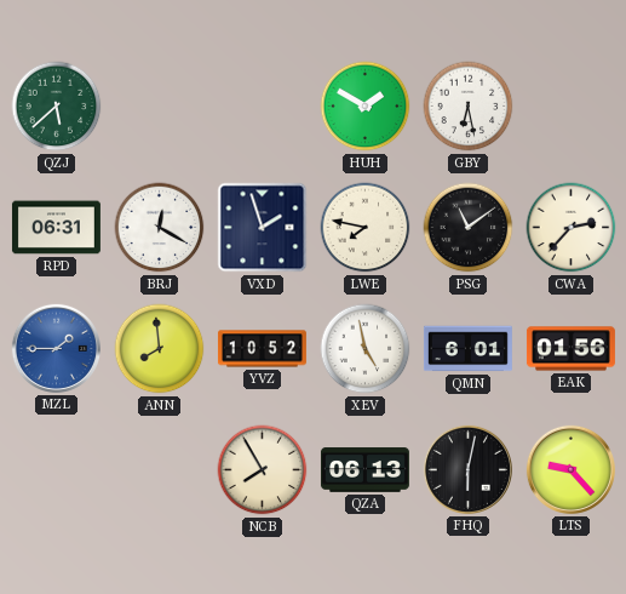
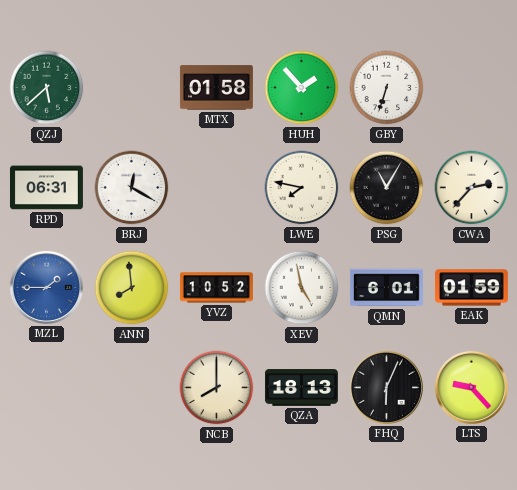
MTX: none -> 01:58 (216, 88)
HUH: 1:50 -> 1:53 (302, 88)
GBY: 6:28 -> 6:33 (387, 88)
VXD: 1:57 -> none (263, 228)
PSG: 11:09 -> 11:05 (387, 188)
EAK: 01:56 -> 01:59 (471, 288)
NCB: 7:55 -> 8:00 (217, 388)
QZA: 06:13 -> 18:13 (301, 388)
FHQ: 6:02 -> 6:04 (386, 387)
